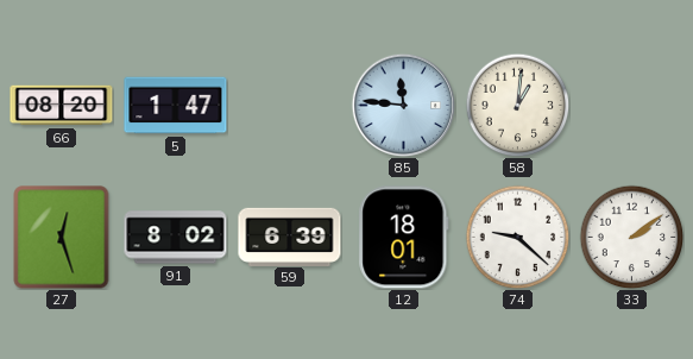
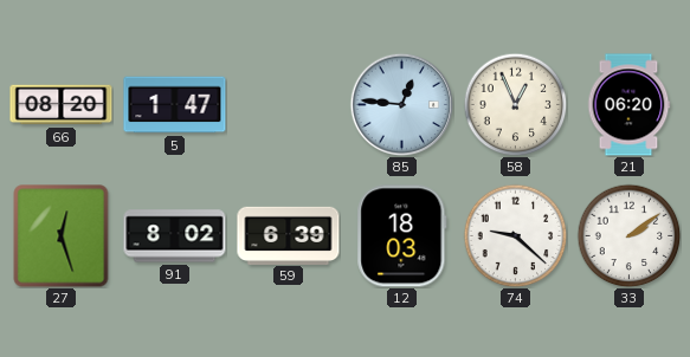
85: 11:46 -> 12:46 (401, 104)
58: 1:01 -> 12:56 (515, 104)
21: none -> 06:20 (628, 105)
12: 18:01 -> 18:03 (402, 236)
